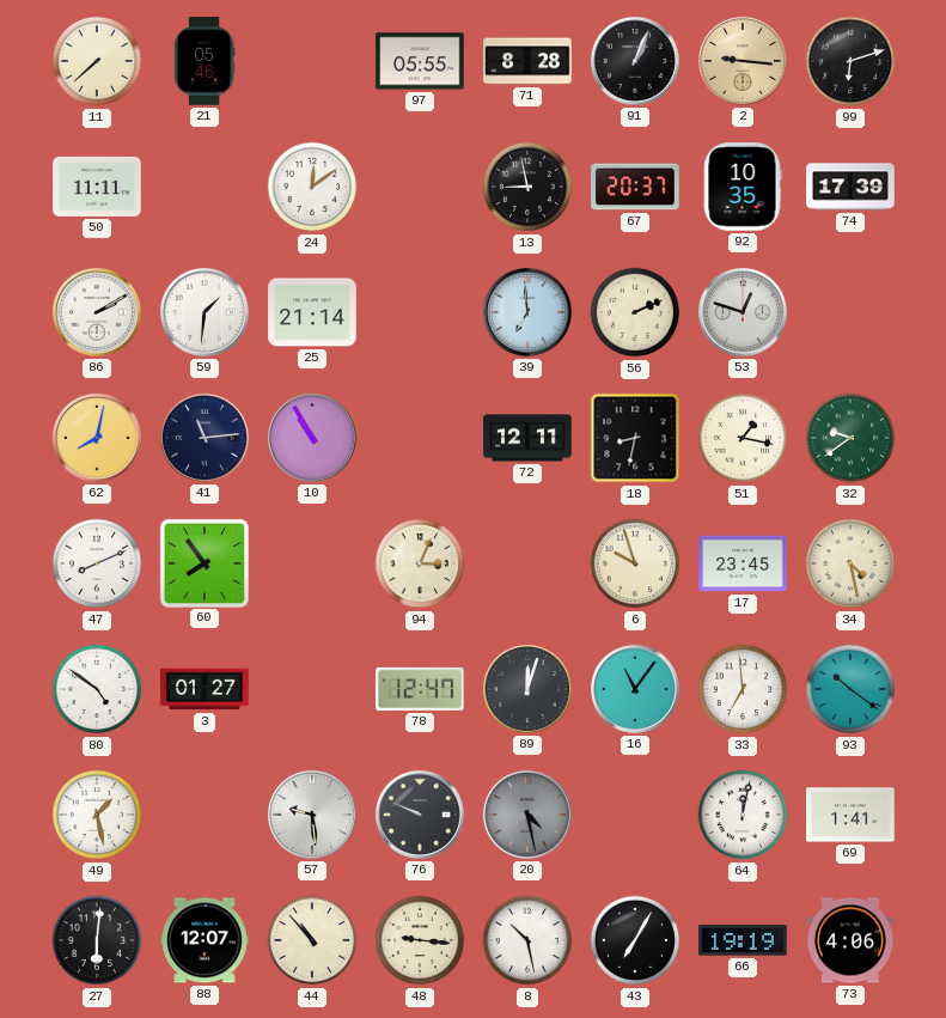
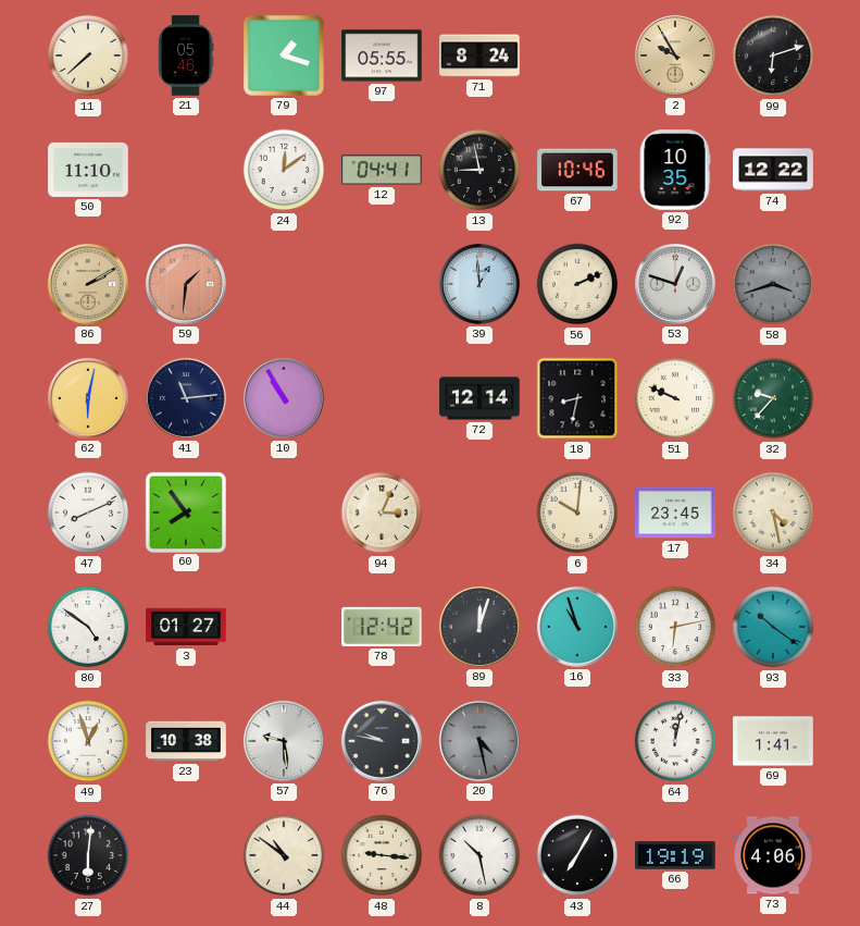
79: none -> 1:18 (284, 55)
71: 8:28 -> 8:24 (479, 55)
91: 1:04 -> none (635, 61)
2: 9:16 -> 9:55 (675, 55)
50: 11:11 -> 11:10 (88, 170)
12: none -> 04:41 (382, 170)
67: 20:37 -> 10:46 (577, 170)
74: 17:39 -> 12:22 (773, 170)
86 dial: white -> champagne (88, 284)
59 dial: white -> salmon (186, 284)
25: 21:14 -> none (312, 312)
39: 6:59 -> 12:59 (479, 284)
58: none -> 3:42 (773, 284)
62: 8:02 -> 6:02 (88, 398)
72: 12:11 -> 12:14 (479, 398)
51: 1:17 -> 9:49 (675, 398)
32: 9:39 -> 9:37 (773, 398)
6: 9:57 -> 10:01 (577, 513)
78: 12:47 -> 12:42 (382, 627)
16: 11:06 -> 10:57 (577, 627)
33: 6:59 -> 6:13 (675, 627)
49: 1:28 -> 12:57 (88, 741)
23: none -> 10:38 (186, 741)
76: 9:49 -> 9:47 (382, 741)
88: 12:07 -> none (205, 940)
44: 10:53 -> 10:51 (284, 855)
